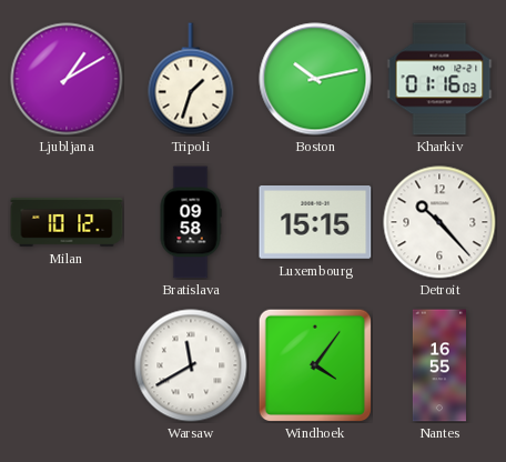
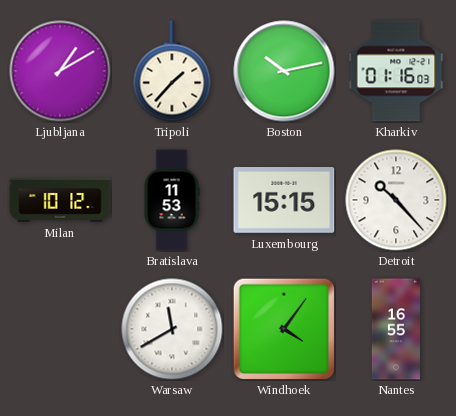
Tripoli: 1:33 -> 1:37 (172, 71)
Bratislava: 09:58 -> 11:53 (172, 200)
